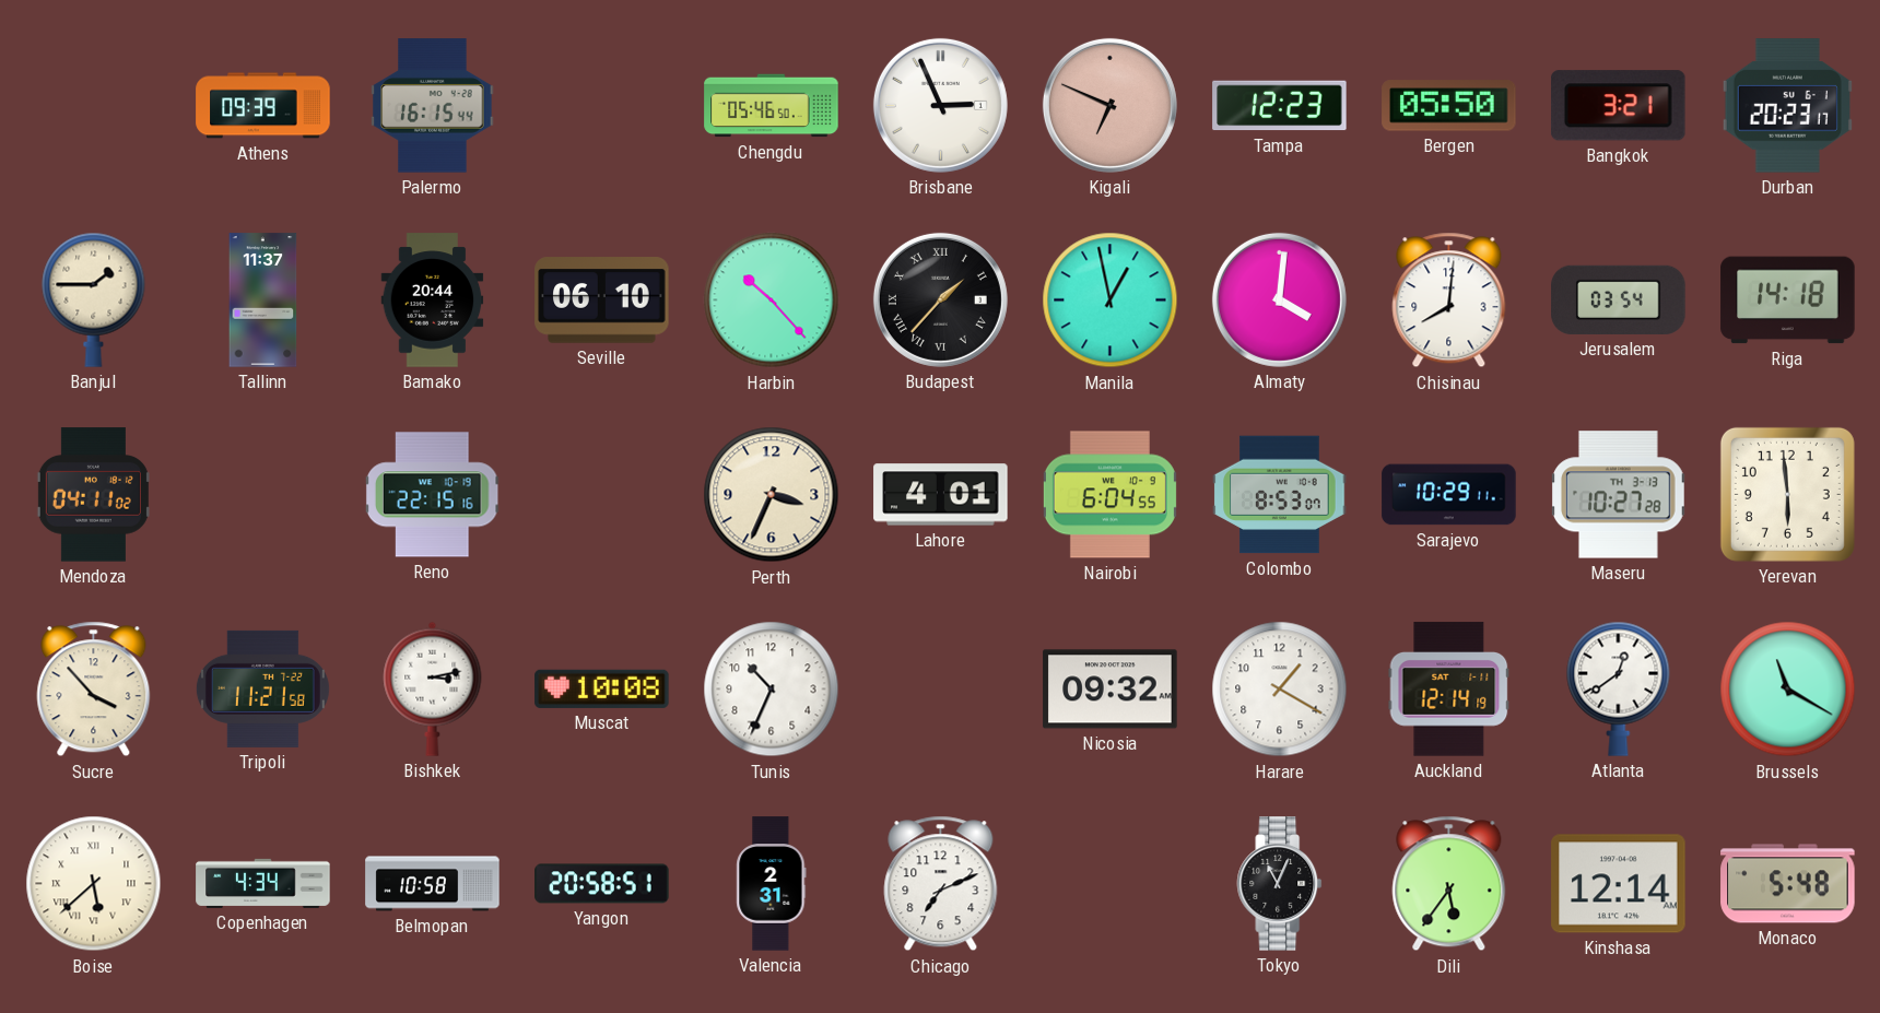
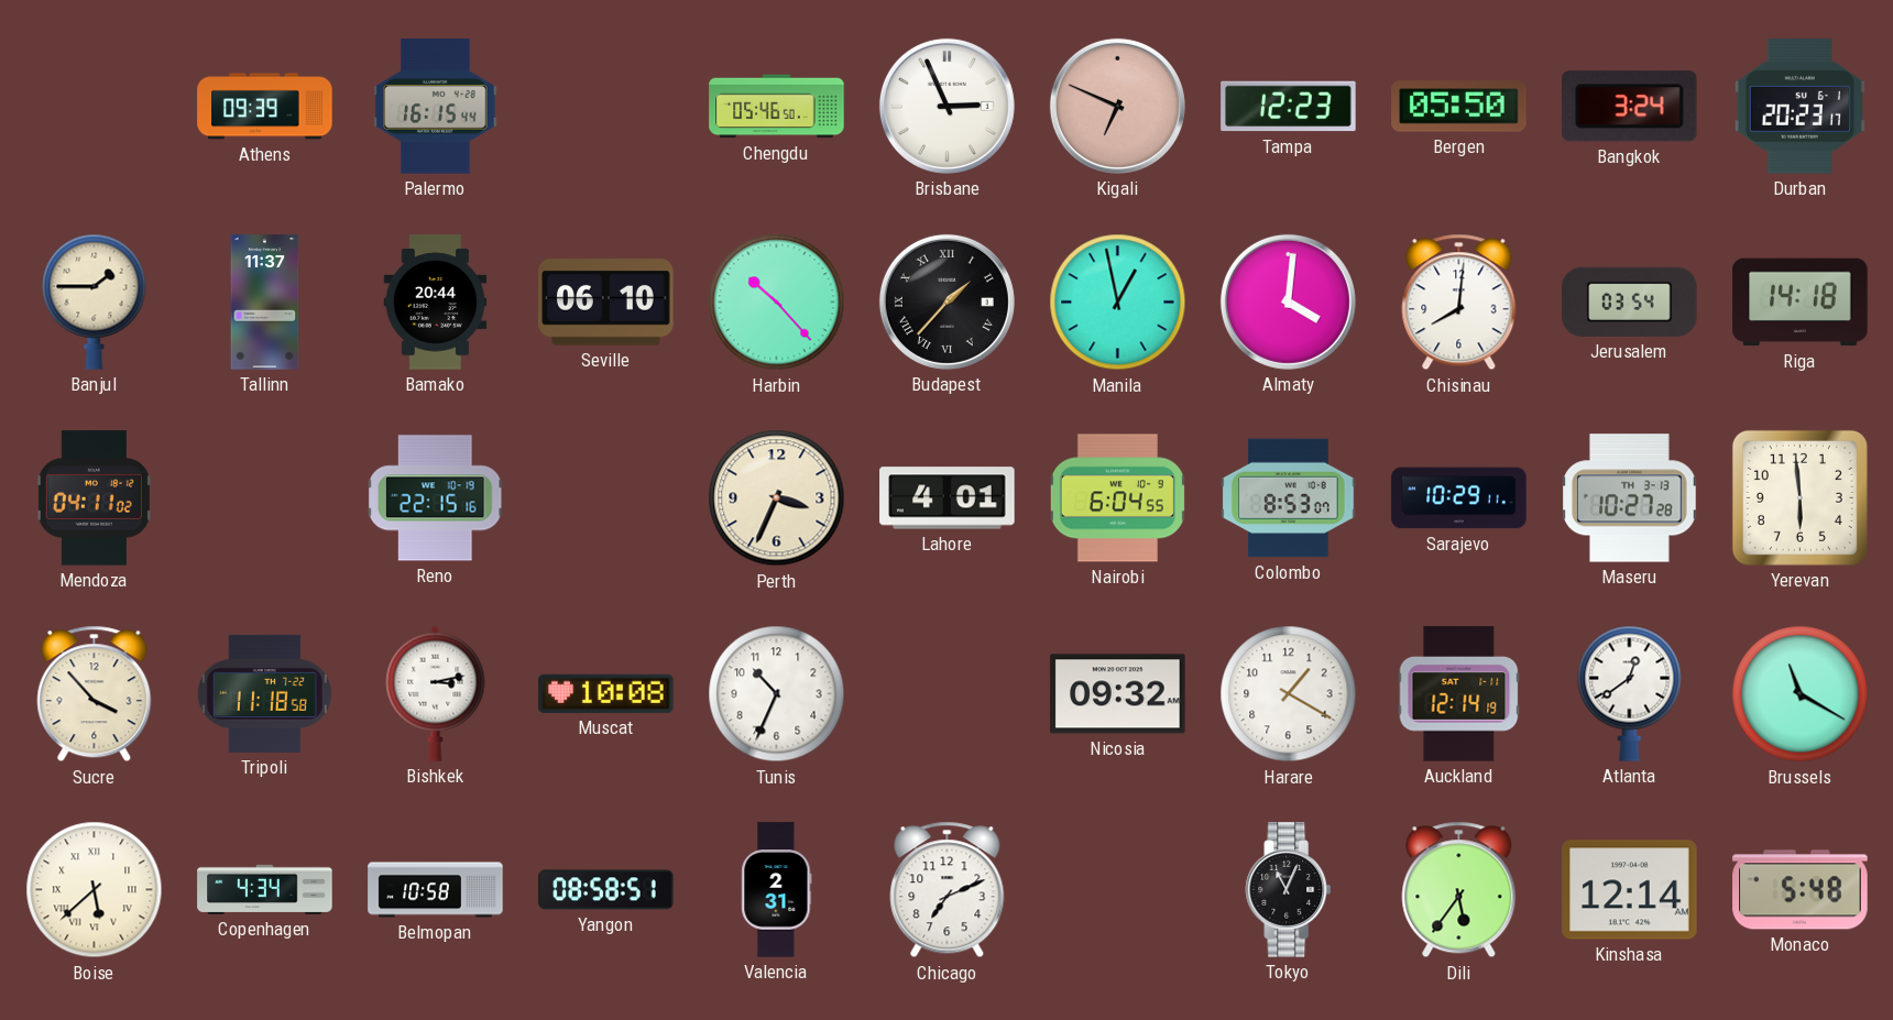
Bangkok: 3:21 -> 3:24 (1629, 107)
Tripoli: 11:21 -> 11:18 (264, 693)
Yangon: 20:58 -> 08:58 (606, 890)
